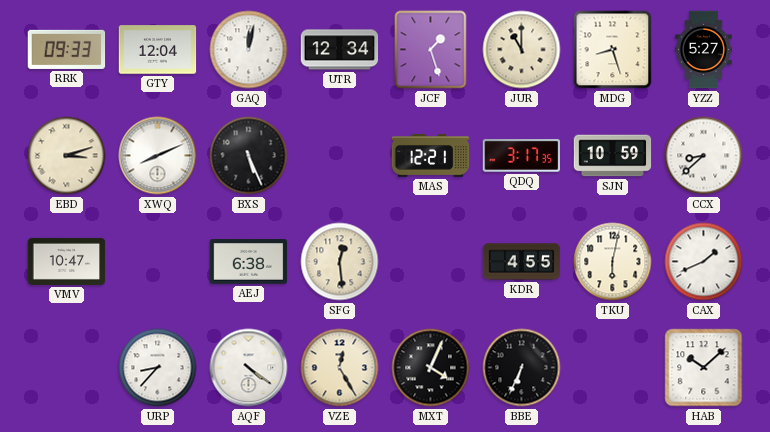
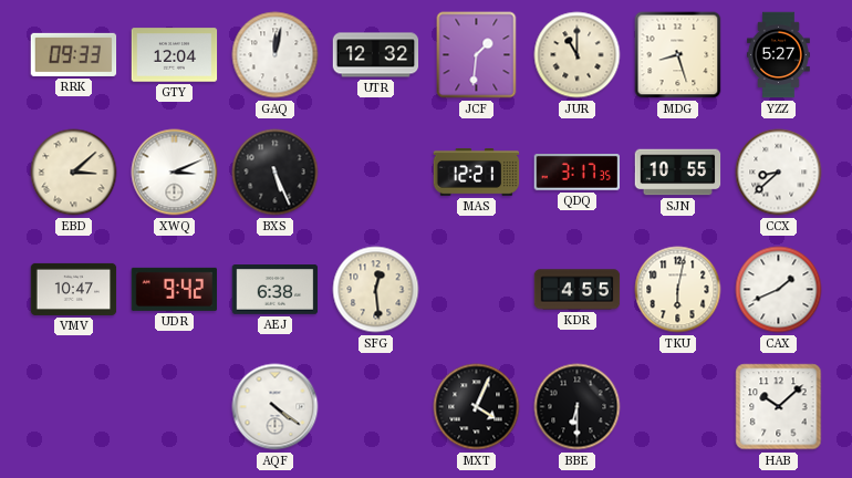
UTR: 12:34 -> 12:32 (376, 55)
JCF: 1:27 -> 1:31 (477, 55)
EBD: 3:12 -> 3:08 (74, 173)
XWQ: 8:11 -> 3:11 (175, 173)
SJN: 10:59 -> 10:55 (678, 173)
UDR: none -> 9:42 (175, 289)
URP: 8:37 -> none (158, 368)
VZE: 12:25 -> none (340, 368)
BBE: 6:34 -> 6:30 (578, 407)
